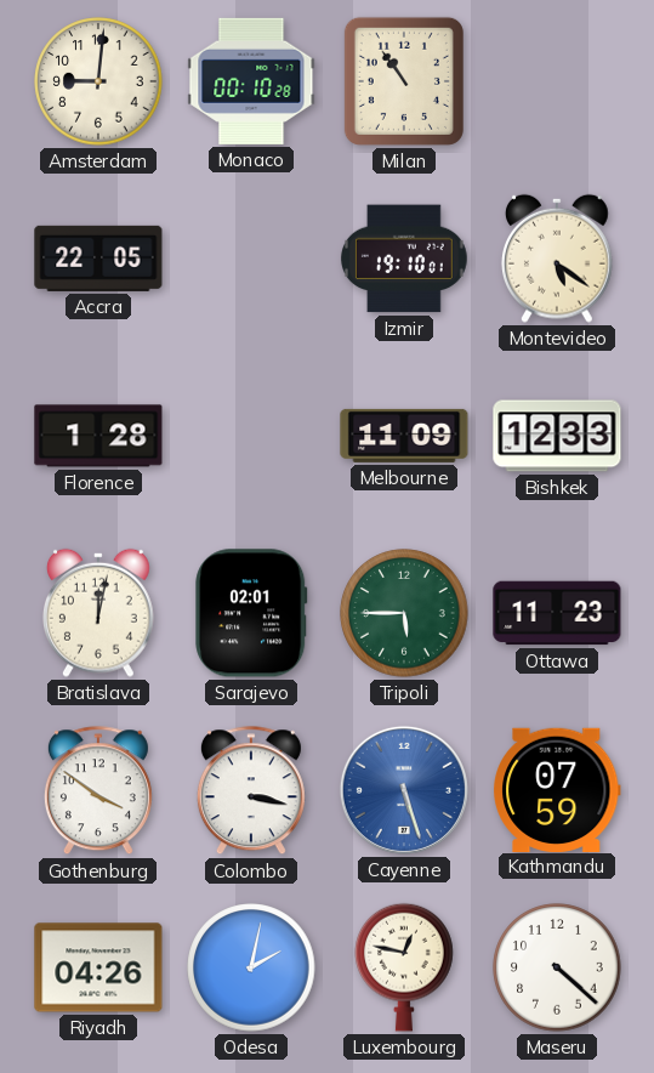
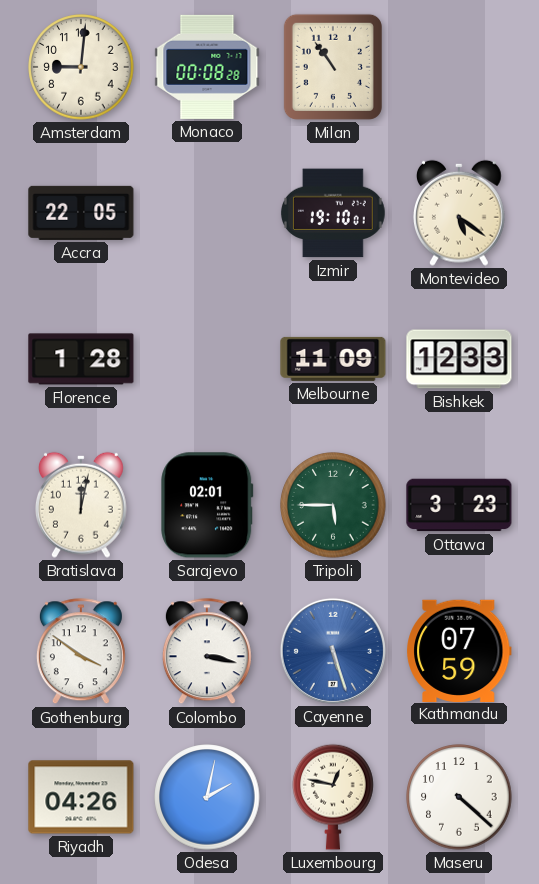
Monaco: 00:10 -> 00:08 (207, 67)
Ottawa: 11:23 -> 3:23 (459, 505)
